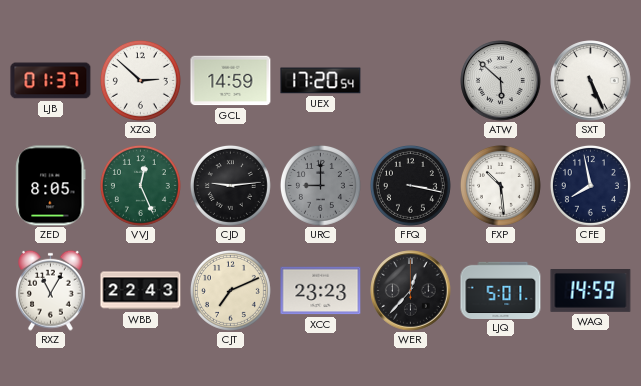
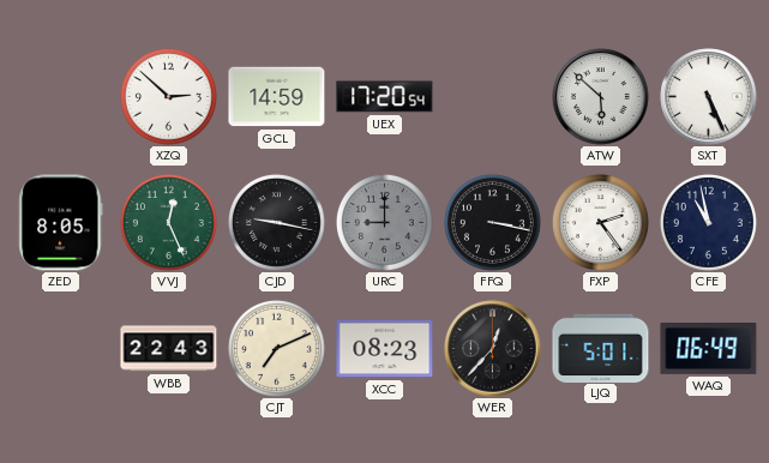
LJB: 01:37 -> none (51, 81)
CJD: 9:14 -> 9:17 (276, 222)
FXP: 10:29 -> 2:24 (600, 222)
CFE: 7:58 -> 10:58 (708, 222)
RXZ: 11:05 -> none (51, 290)
XCC: 23:23 -> 08:23 (385, 349)
WAQ: 14:59 -> 06:49 (709, 349)
